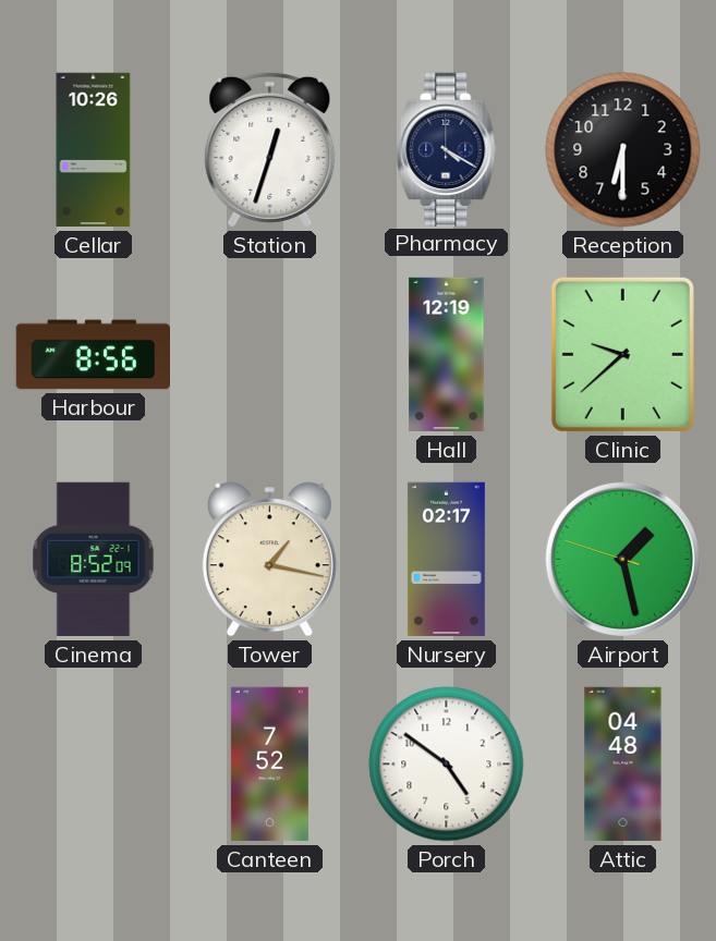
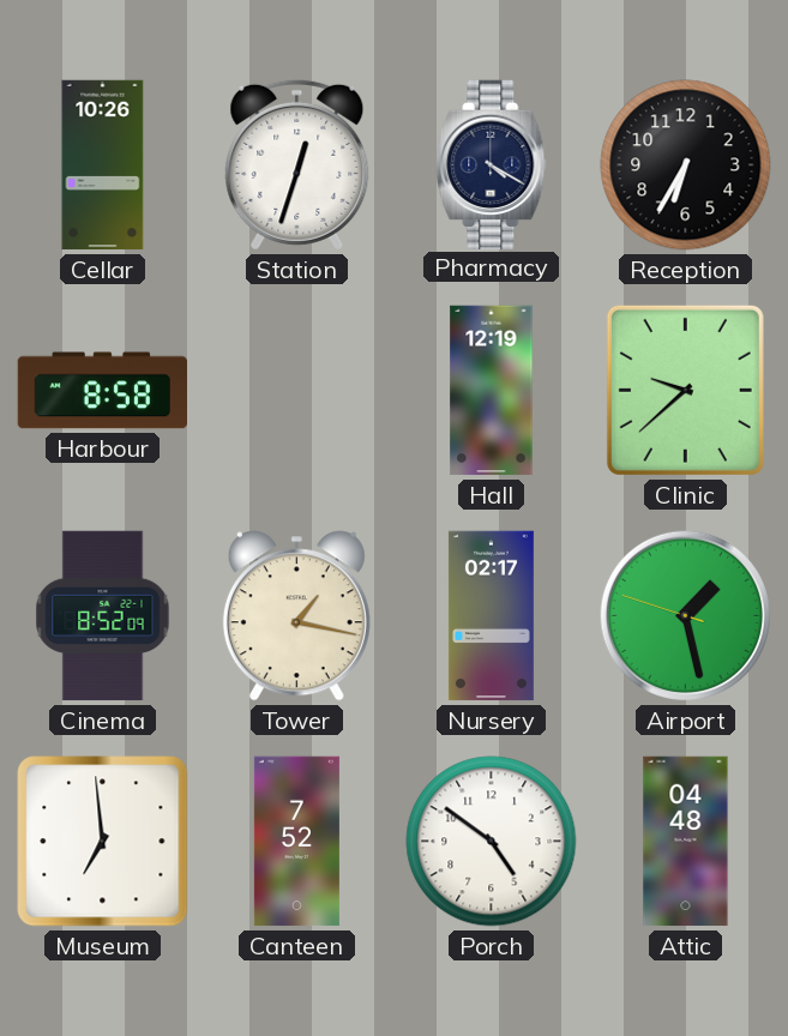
Reception: 6:30 -> 6:35 (686, 165)
Harbour: 8:56 -> 8:58 (102, 391)
Museum: none -> 6:59 (103, 842)
